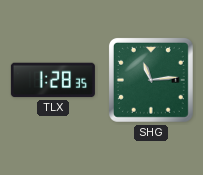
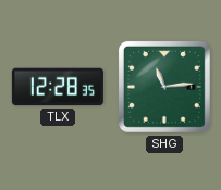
TLX: 1:28 -> 12:28 (58, 87)
